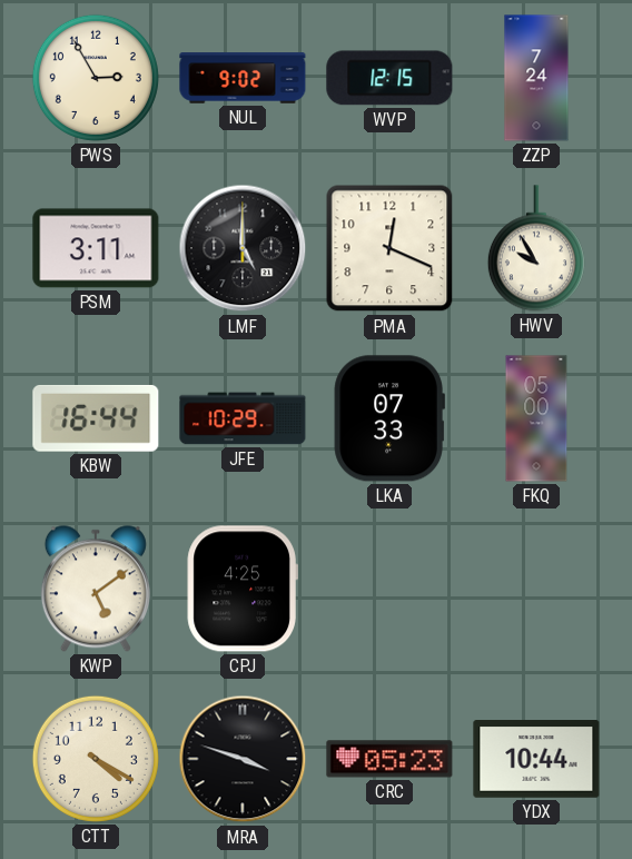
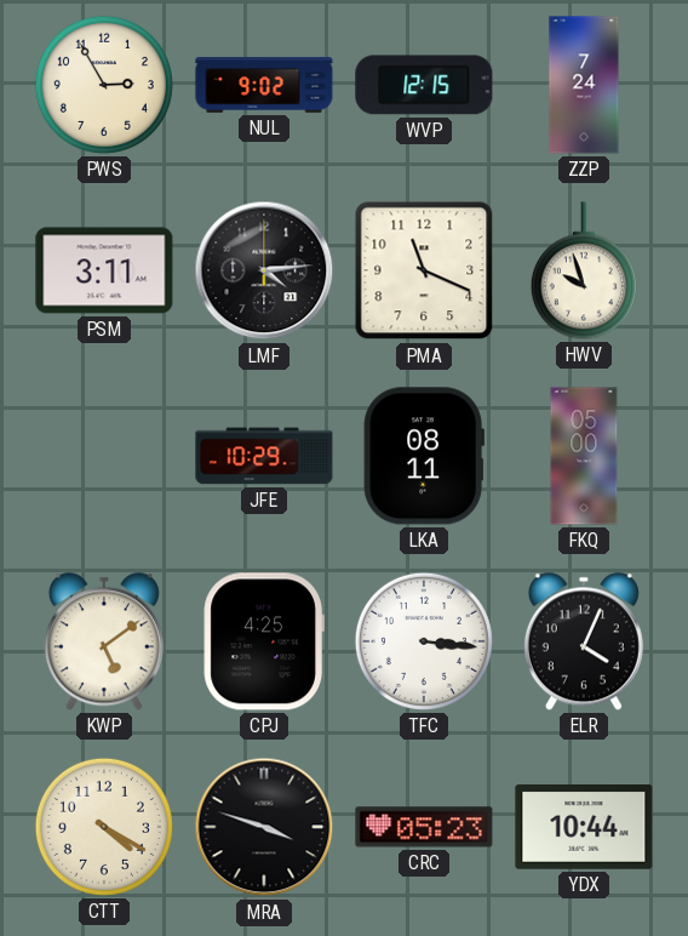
LMF: 5:00 -> 4:14 (264, 270)
PMA: 12:19 -> 11:19 (424, 270)
HWV: 9:55 -> 9:57 (584, 270)
KBW: 16:44 -> none (96, 418)
LKA: 07:33 -> 08:11 (424, 456)
TFC: none -> 3:16 (424, 641)
ELR: none -> 4:04 (584, 641)
